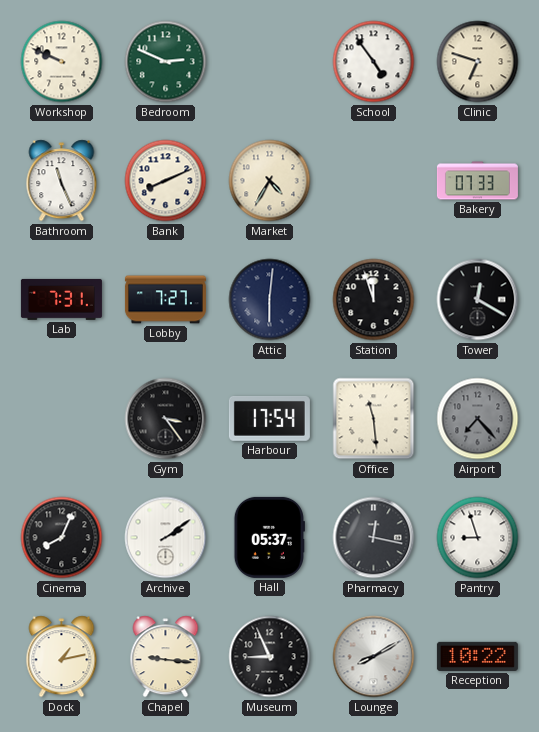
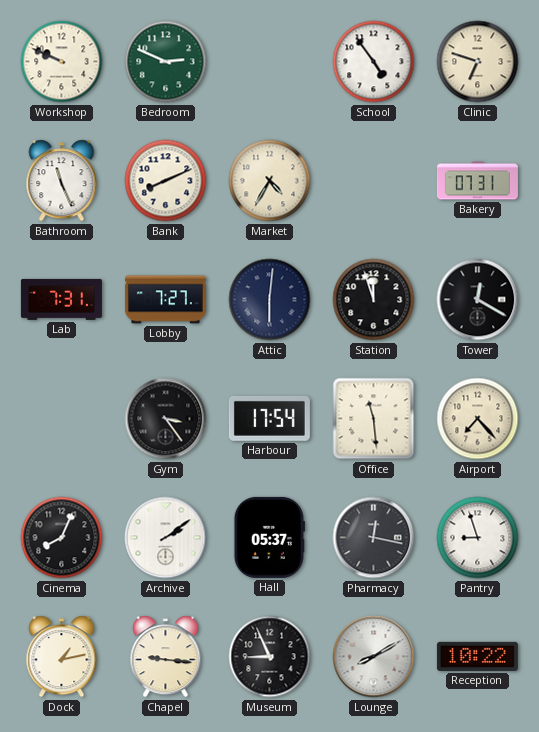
Bakery: 07:33 -> 07:31 (477, 181)
Airport dial: grey -> cream (478, 419)
